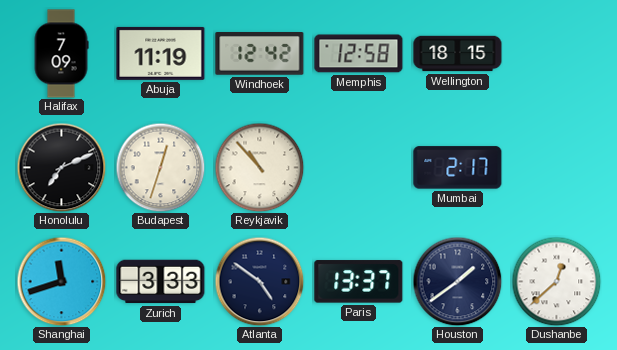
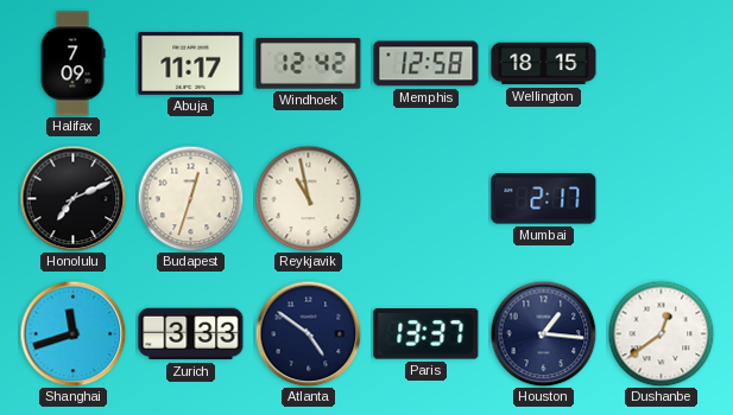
Abuja: 11:19 -> 11:17 (191, 63)
Reykjavik: 10:53 -> 10:58 (308, 198)
Houston: 1:39 -> 1:16 (543, 333)
Dushanbe: 12:38 -> 12:39 (661, 333)
